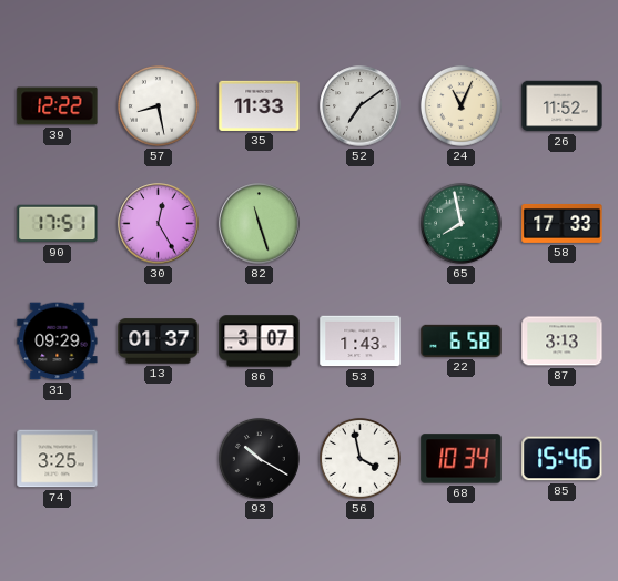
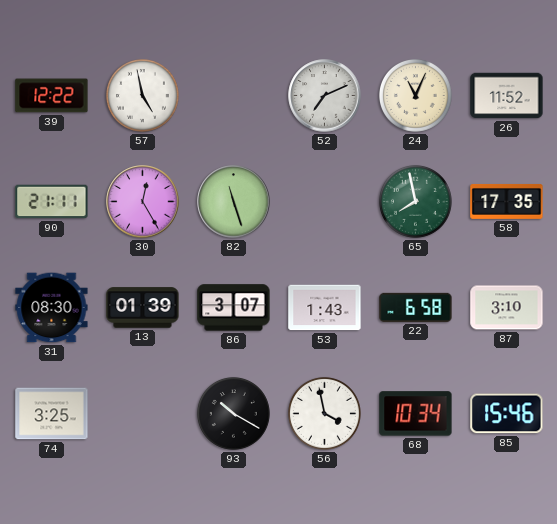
57: 8:28 -> 4:58 (142, 95)
35: 11:33 -> none (260, 105)
52: 7:09 -> 7:11 (325, 96)
90: 17:51 -> 21:11 (52, 202)
58: 17:33 -> 17:35 (507, 201)
31: 09:29 -> 08:30 (52, 308)
13: 01:37 -> 01:39 (143, 308)
87: 3:13 -> 3:10 (507, 308)
